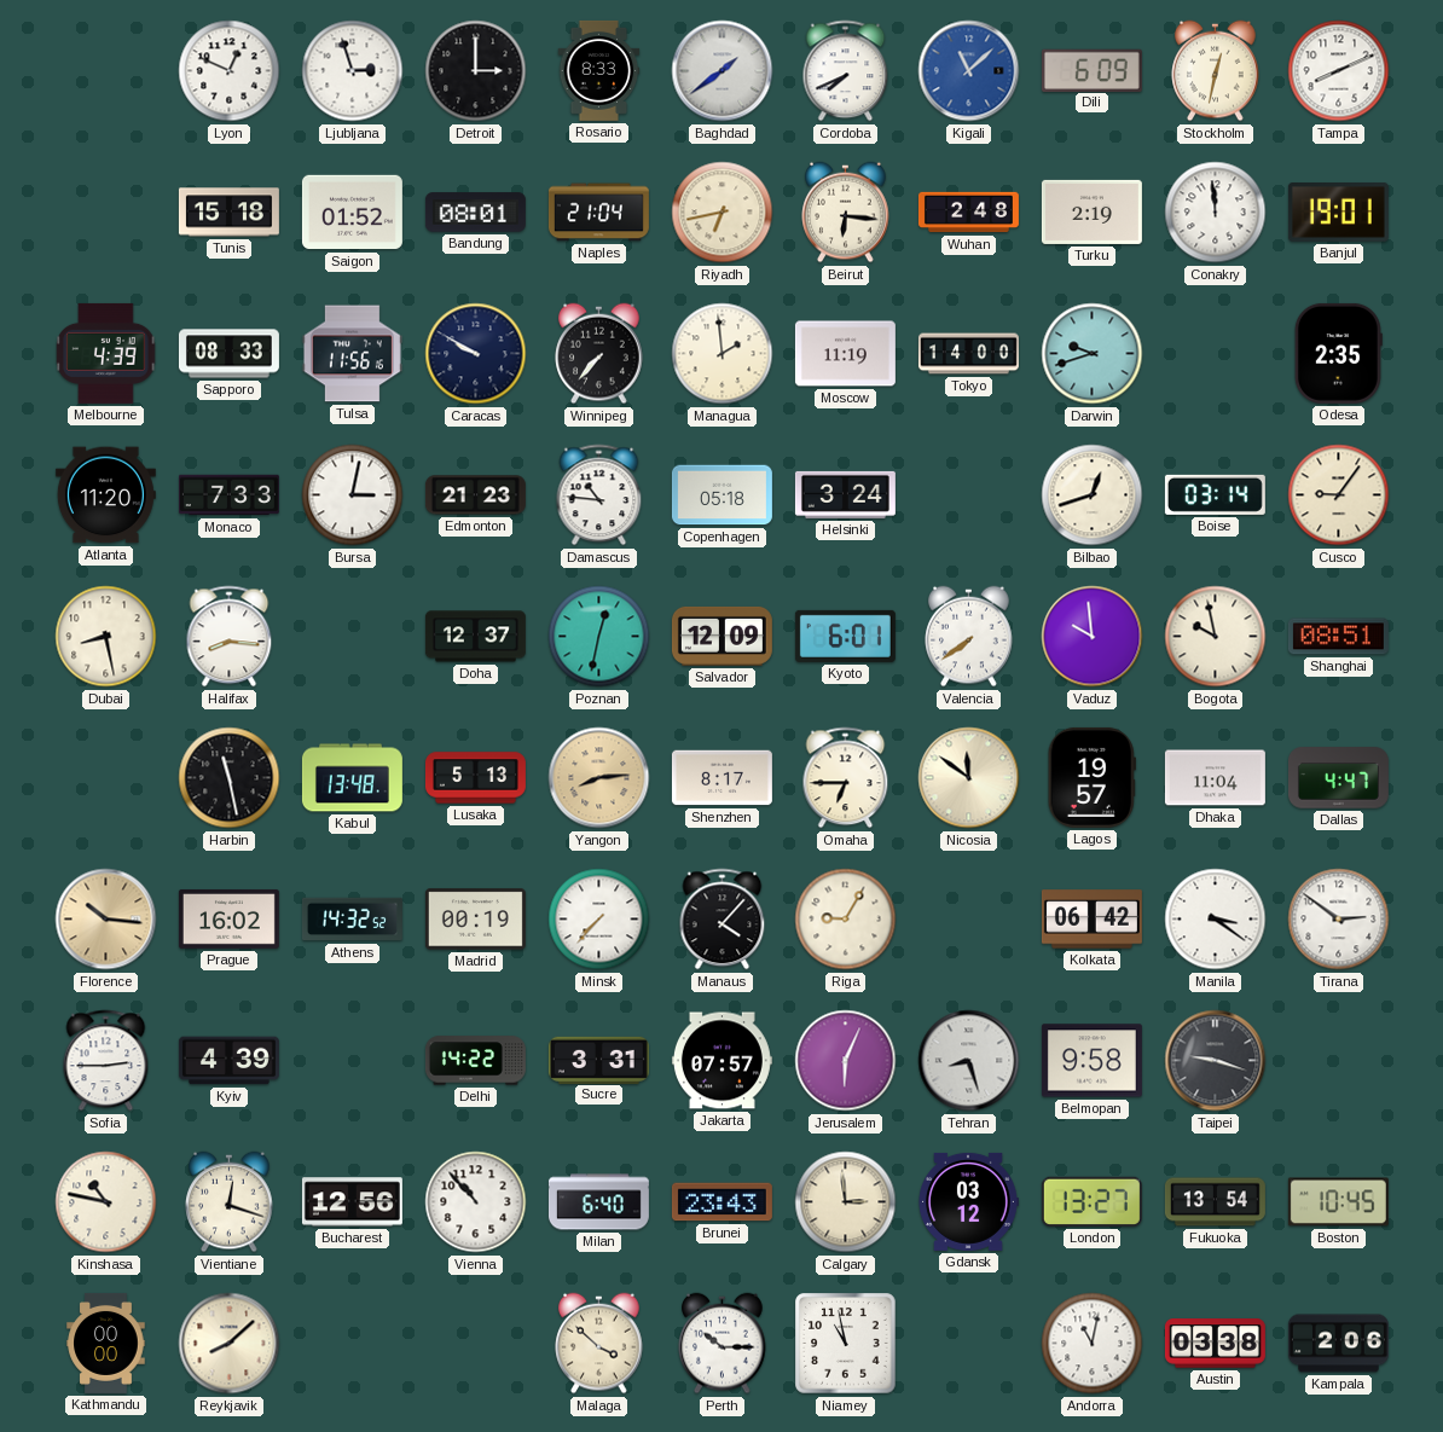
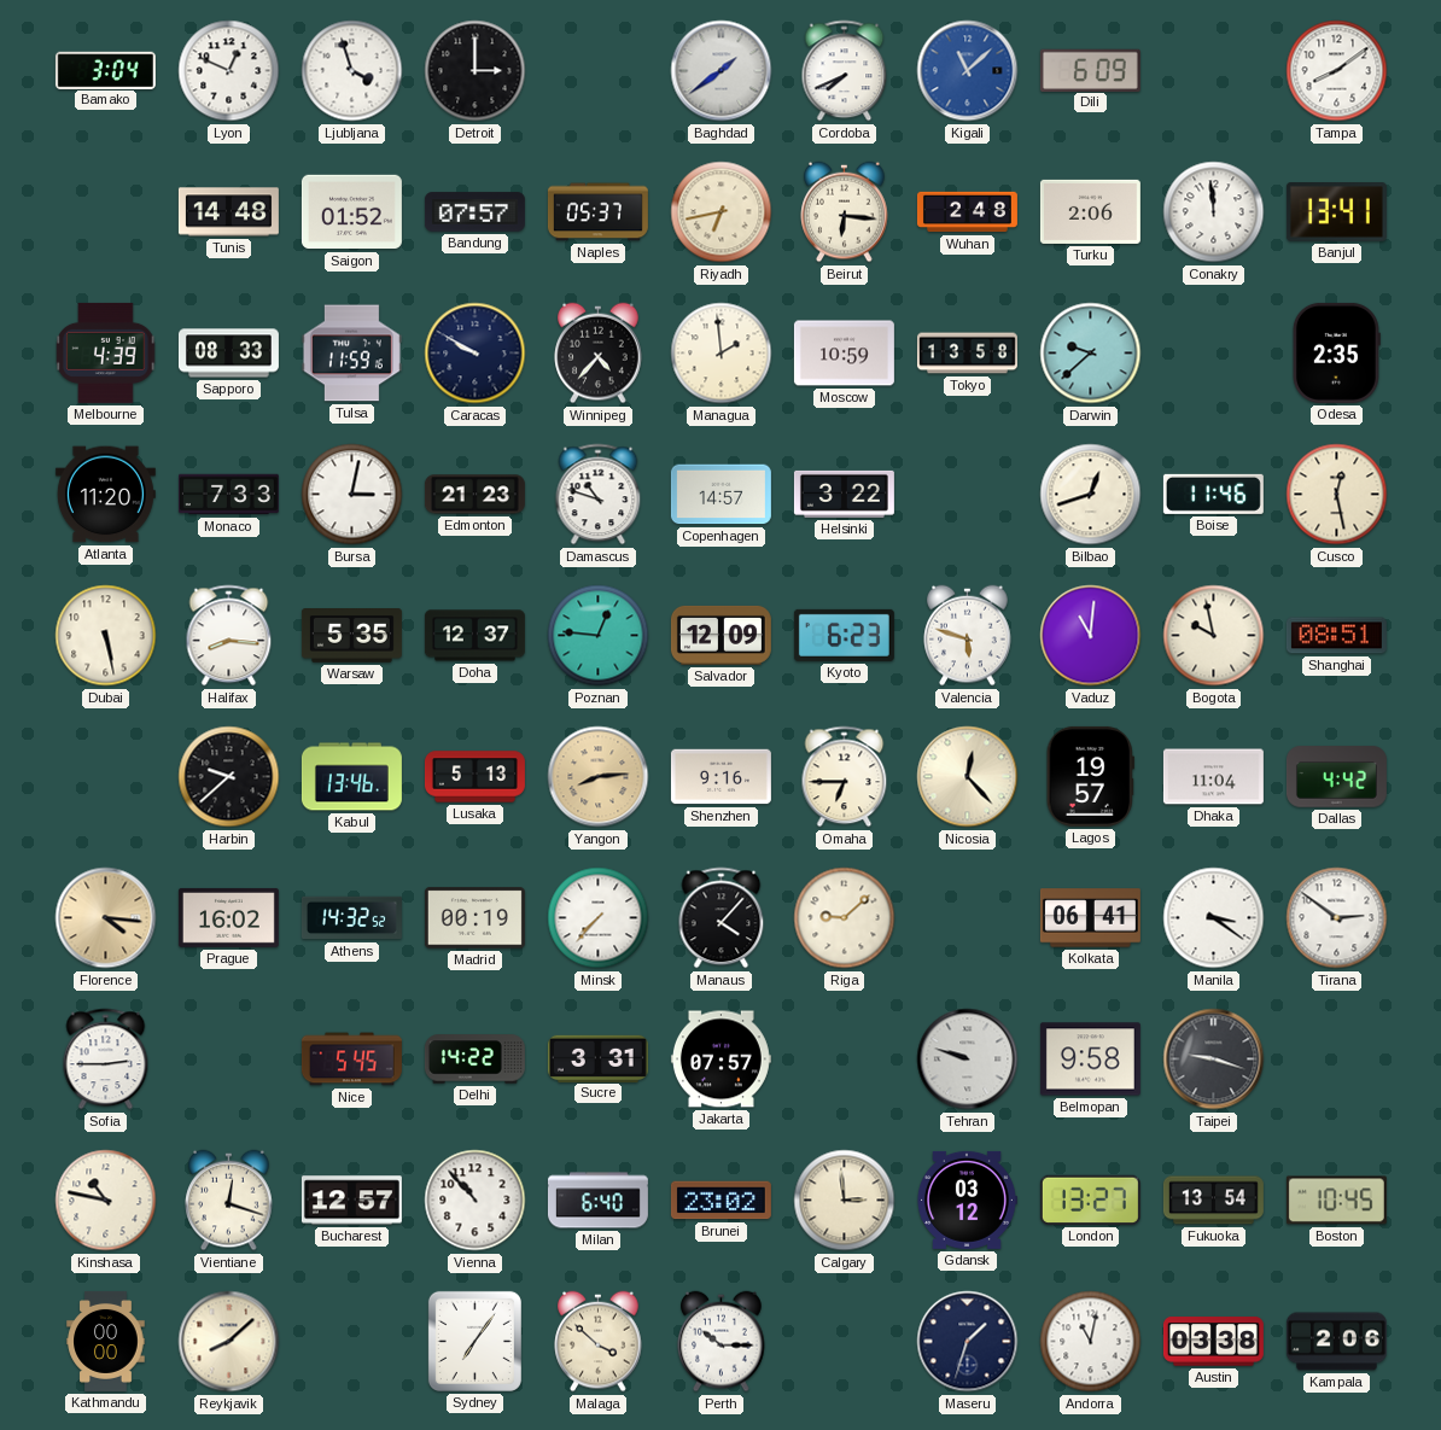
Bamako: none -> 3:04 (105, 70)
Ljubljana: 2:57 -> 3:57 (352, 71)
Rosario: 8:33 -> none (599, 70)
Stockholm: 12:32 -> none (1216, 71)
Tampa: 8:11 -> 8:09 (1337, 71)
Tunis: 15:18 -> 14:48 (228, 212)
Bandung: 08:01 -> 07:57 (474, 212)
Naples: 21:04 -> 05:37 (597, 212)
Turku: 2:19 -> 2:06 (1090, 211)
Banjul: 19:01 -> 13:41 (1336, 212)
Tulsa: 11:56 -> 11:59 (351, 354)
Winnipeg: 7:37 -> 4:37 (599, 354)
Moscow: 11:19 -> 10:59 (844, 354)
Tokyo: 14:00 -> 13:58 (967, 354)
Darwin: 9:42 -> 9:38 (1091, 354)
Damascus: 10:46 -> 10:48 (599, 495)
Copenhagen: 05:18 -> 14:57 (720, 495)
Helsinki: 3:24 -> 3:22 (844, 494)
Boise: 03:14 -> 11:46 (1213, 494)
Cusco: 9:06 -> 12:28 (1337, 495)
Dubai: 8:28 -> 5:28 (106, 636)
Warsaw: none -> 5:35 (351, 636)
Poznan: 12:32 -> 12:46 (599, 636)
Kyoto: 6:01 -> 6:23 (844, 635)
Valencia: 7:39 -> 5:48 (968, 636)
Vaduz: 9:59 -> 11:01 (1091, 636)
Harbin: 11:28 -> 9:38 (229, 777)
Kabul: 13:48 -> 13:46 (351, 777)
Shenzhen: 8:17 -> 9:16 (720, 777)
Nicosia: 11:51 -> 12:23 (968, 777)
Dallas: 4:47 -> 4:42 (1336, 777)
Florence: 10:16 -> 4:16 (106, 918)
Riga: 9:05 -> 9:08 (845, 918)
Kolkata: 06:42 -> 06:41 (1090, 918)
Kyiv: 4:39 -> none (228, 1061)
Nice: none -> 5:45 (351, 1060)
Jerusalem: 6:04 -> none (846, 1061)
Tehran: 8:27 -> 9:48 (968, 1060)
Bucharest: 12:56 -> 12:57 (351, 1201)
Brunei: 23:43 -> 23:02 (720, 1201)
Sydney: none -> 7:06 (474, 1341)
Niamey: 10:58 -> none (846, 1344)
Maseru: none -> 1:33 (968, 1342)
